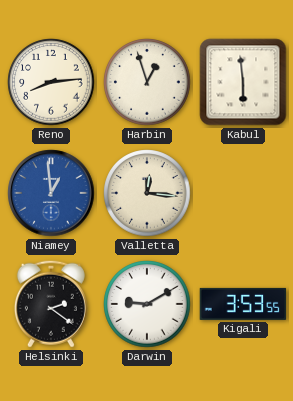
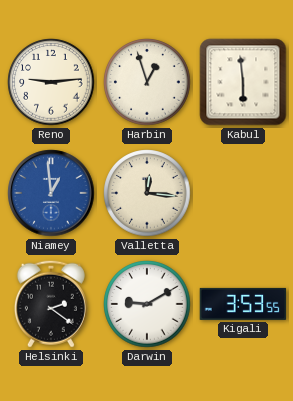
Reno: 8:14 -> 9:14 (51, 82)
